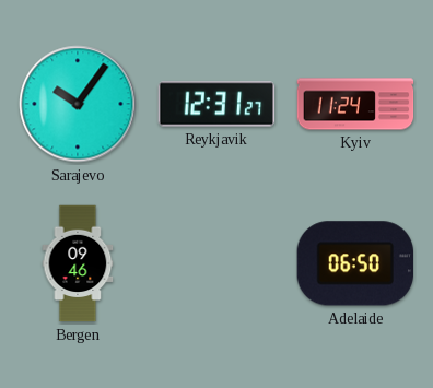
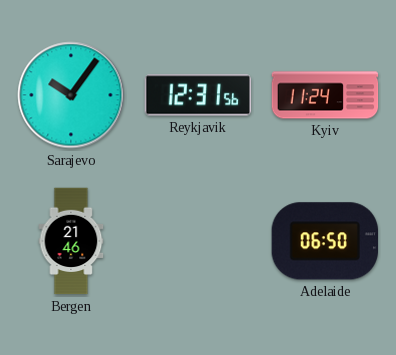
Reykjavik: 12:31:27 -> 12:31:56 (198, 95)
Bergen: 09:46 -> 21:46 (71, 241)
